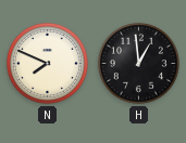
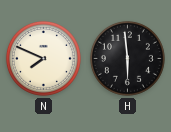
H: 12:59 -> 5:59 (127, 58)
